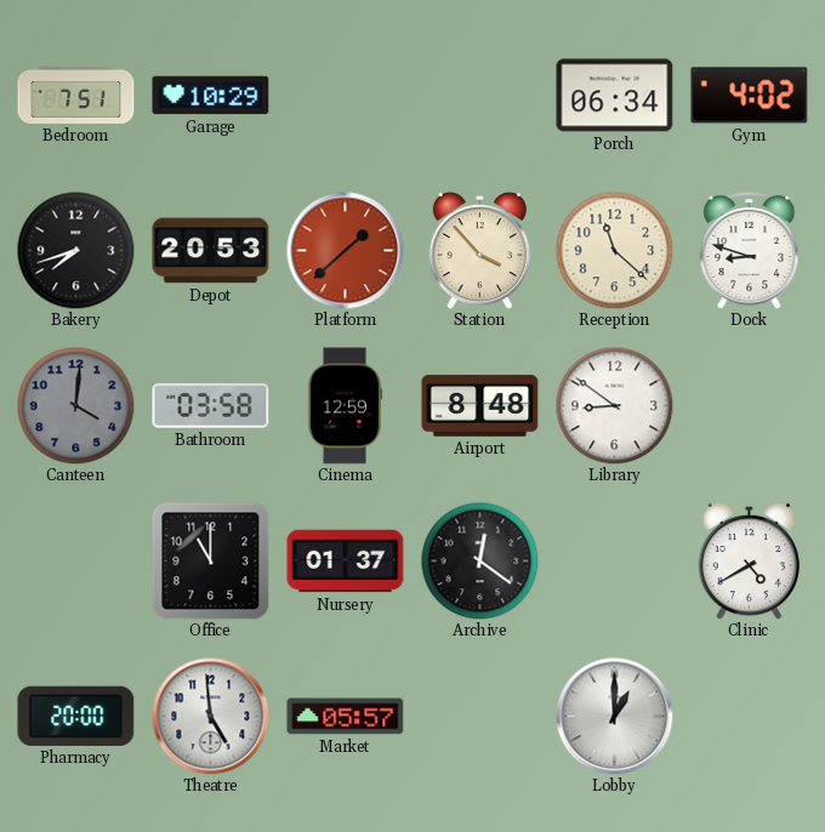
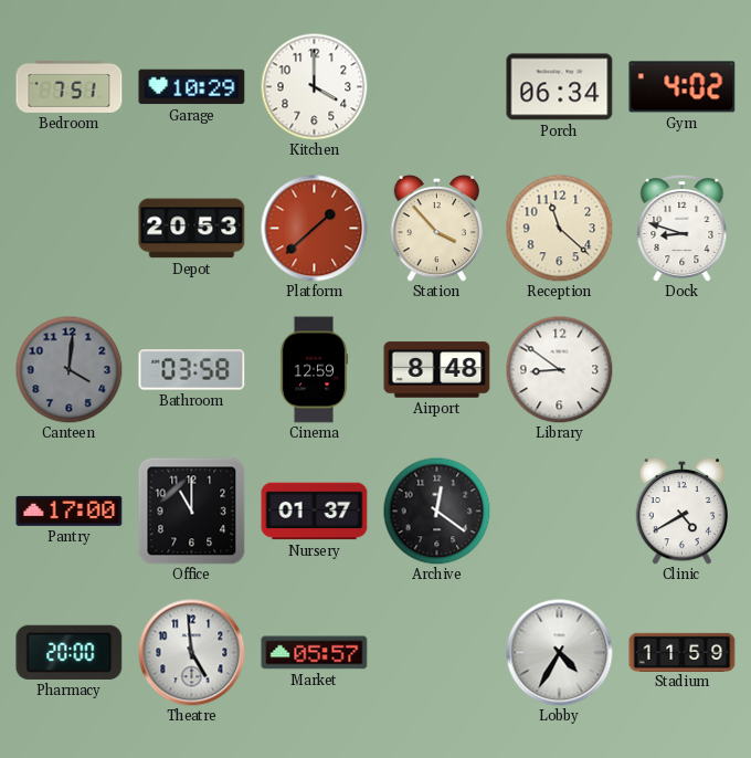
Kitchen: none -> 4:00 (314, 86)
Bakery: 7:42 -> none (75, 250)
Pantry: none -> 17:00 (70, 510)
Lobby: 1:00 -> 4:35 (560, 653)
Stadium: none -> 11:59 (683, 652)
